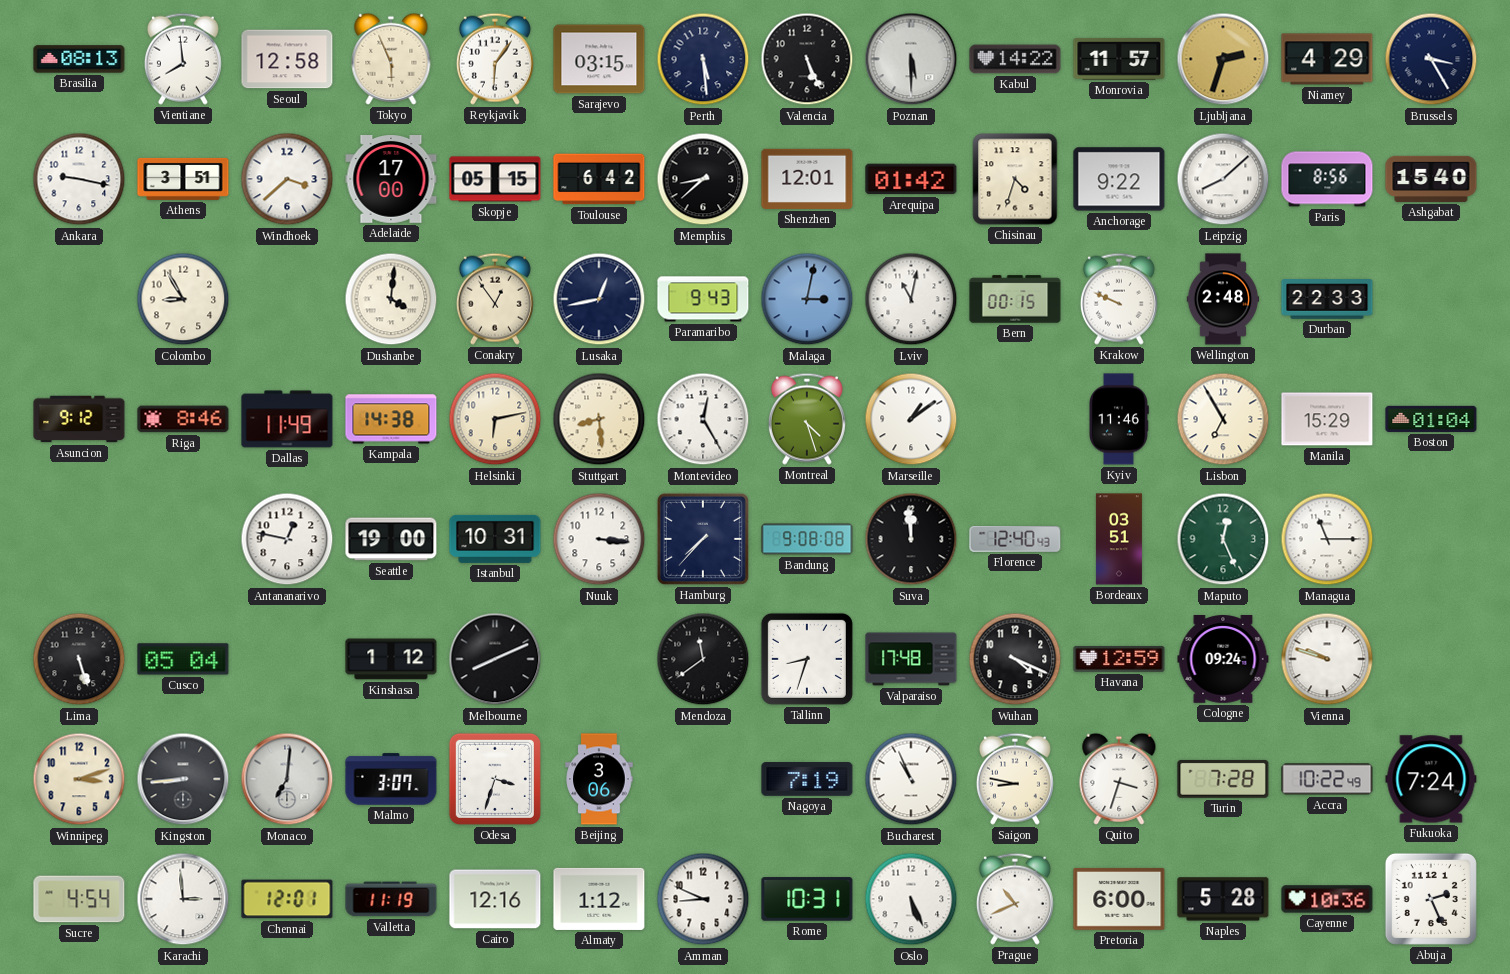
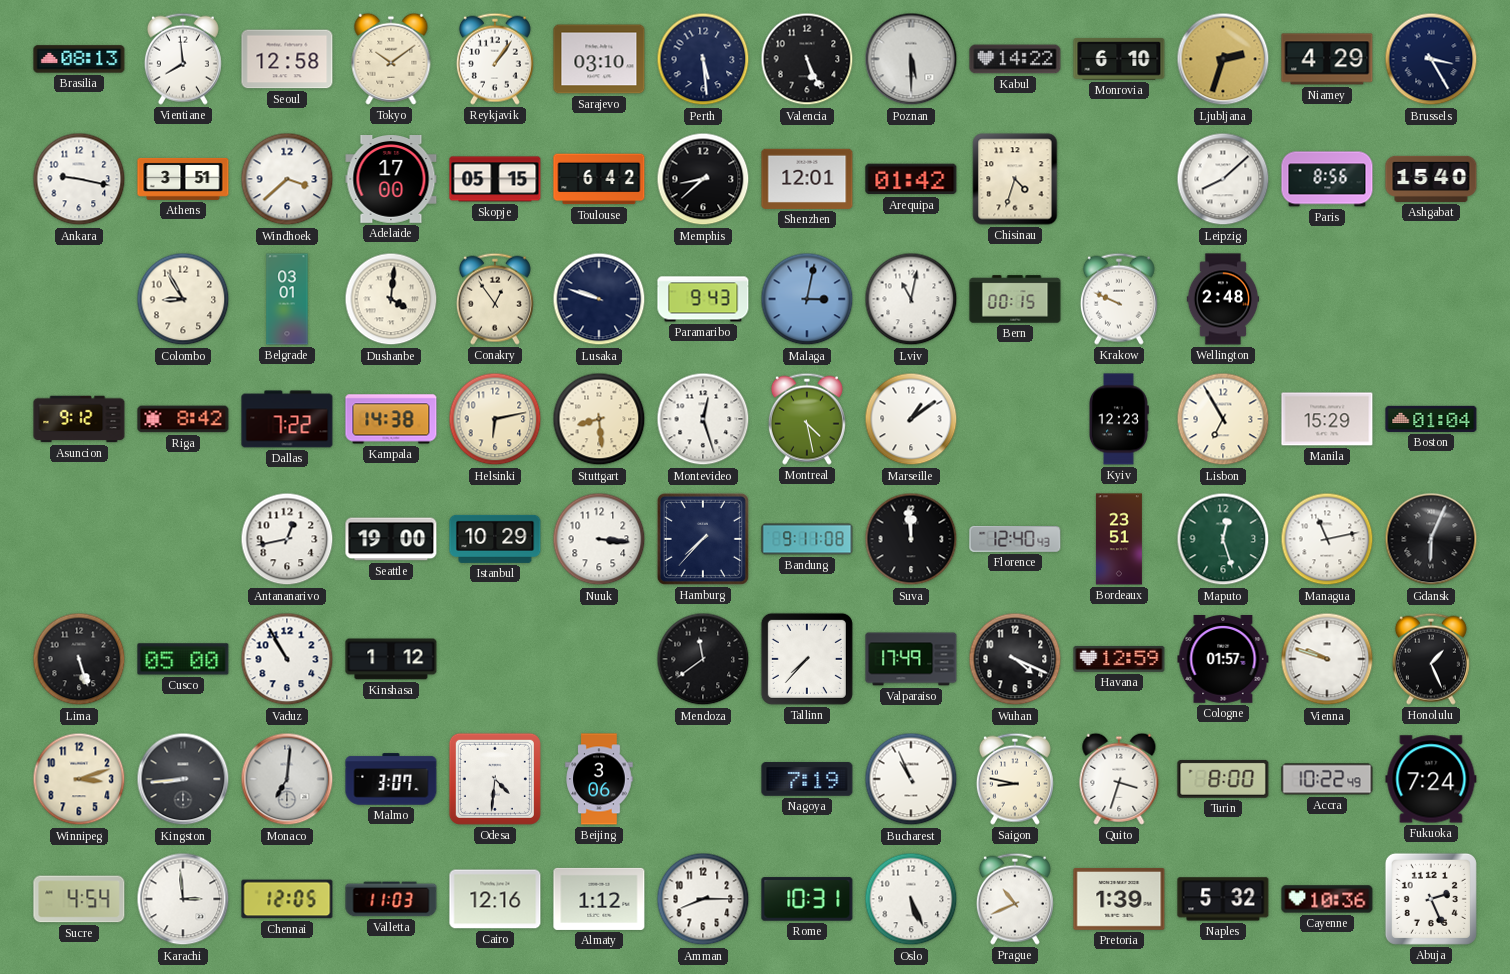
Tokyo: 5:56 -> 10:09 (391, 59)
Reykjavik: 6:06 -> 1:06 (495, 59)
Sarajevo: 03:15 -> 03:10 (599, 59)
Monrovia: 11:57 -> 6:10 (1119, 59)
Anchorage: 9:22 -> none (1119, 179)
Belgrade: none -> 03:01 (287, 299)
Lusaka: 12:43 -> 9:48 (599, 299)
Durban: 22:33 -> none (1327, 299)
Riga: 8:46 -> 8:42 (183, 419)
Dallas: 11:49 -> 7:22 (287, 419)
Montevideo: 12:25 -> 12:27 (703, 419)
Montreal: 4:27 -> 4:28 (807, 419)
Kyiv: 11:46 -> 12:23 (1118, 419)
Antananarivo: 12:47 -> 12:43 (287, 539)
Istanbul: 10:31 -> 10:29 (495, 539)
Bandung: 9:08 -> 9:11 (807, 539)
Bordeaux: 03:51 -> 23:51 (1119, 539)
Maputo: 12:26 -> 12:27 (1223, 539)
Managua: 11:15 -> 11:13 (1327, 539)
Gdansk: none -> 6:04 (1431, 539)
Cusco: 05:04 -> 05:00 (183, 659)
Vaduz: none -> 10:55 (287, 659)
Melbourne: 8:11 -> none (495, 659)
Tallinn: 8:33 -> 7:37 (807, 659)
Valparaiso: 17:48 -> 17:49 (911, 659)
Cologne: 09:24 -> 01:57 (1223, 660)
Honolulu: none -> 1:26 (1431, 659)
Odesa: 3:33 -> 4:31 (495, 779)
Turin: 7:28 -> 8:00 (1223, 779)
Chennai: 12:01 -> 12:05 (287, 899)
Valletta: 11:19 -> 11:03 (391, 899)
Amman: 8:49 -> 8:15 (703, 899)
Pretoria: 6:00 -> 1:39 (1119, 899)
Naples: 5:28 -> 5:32 (1223, 899)
